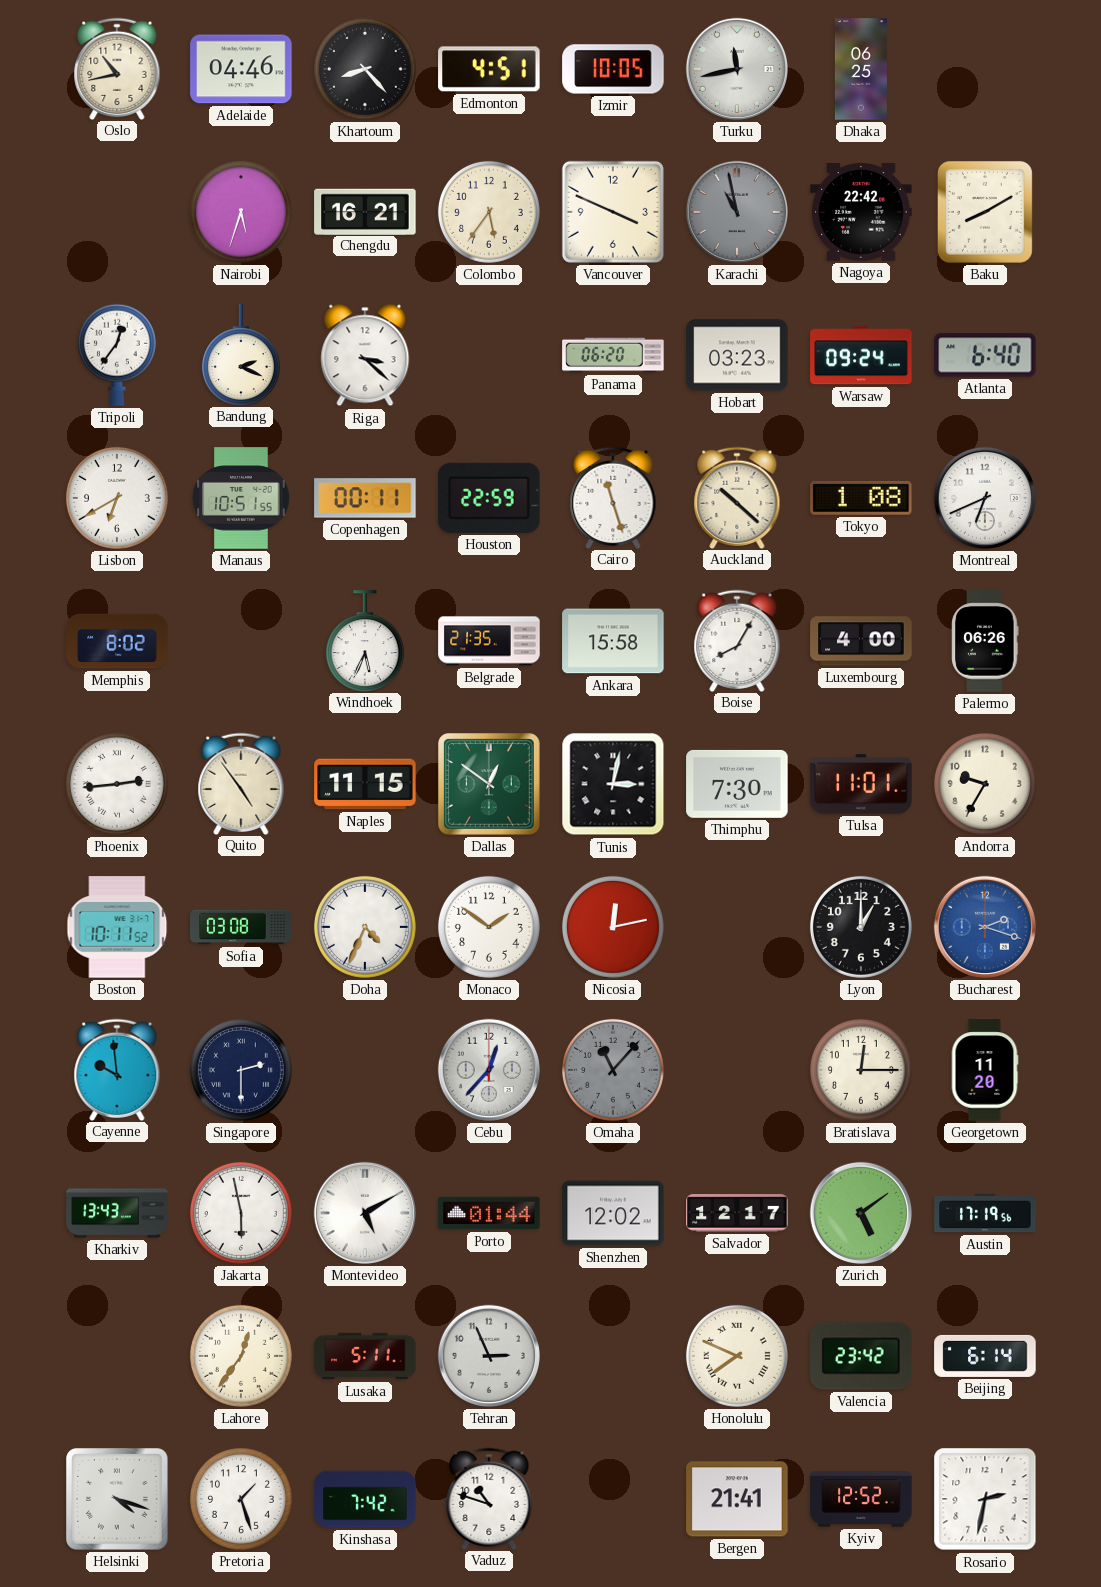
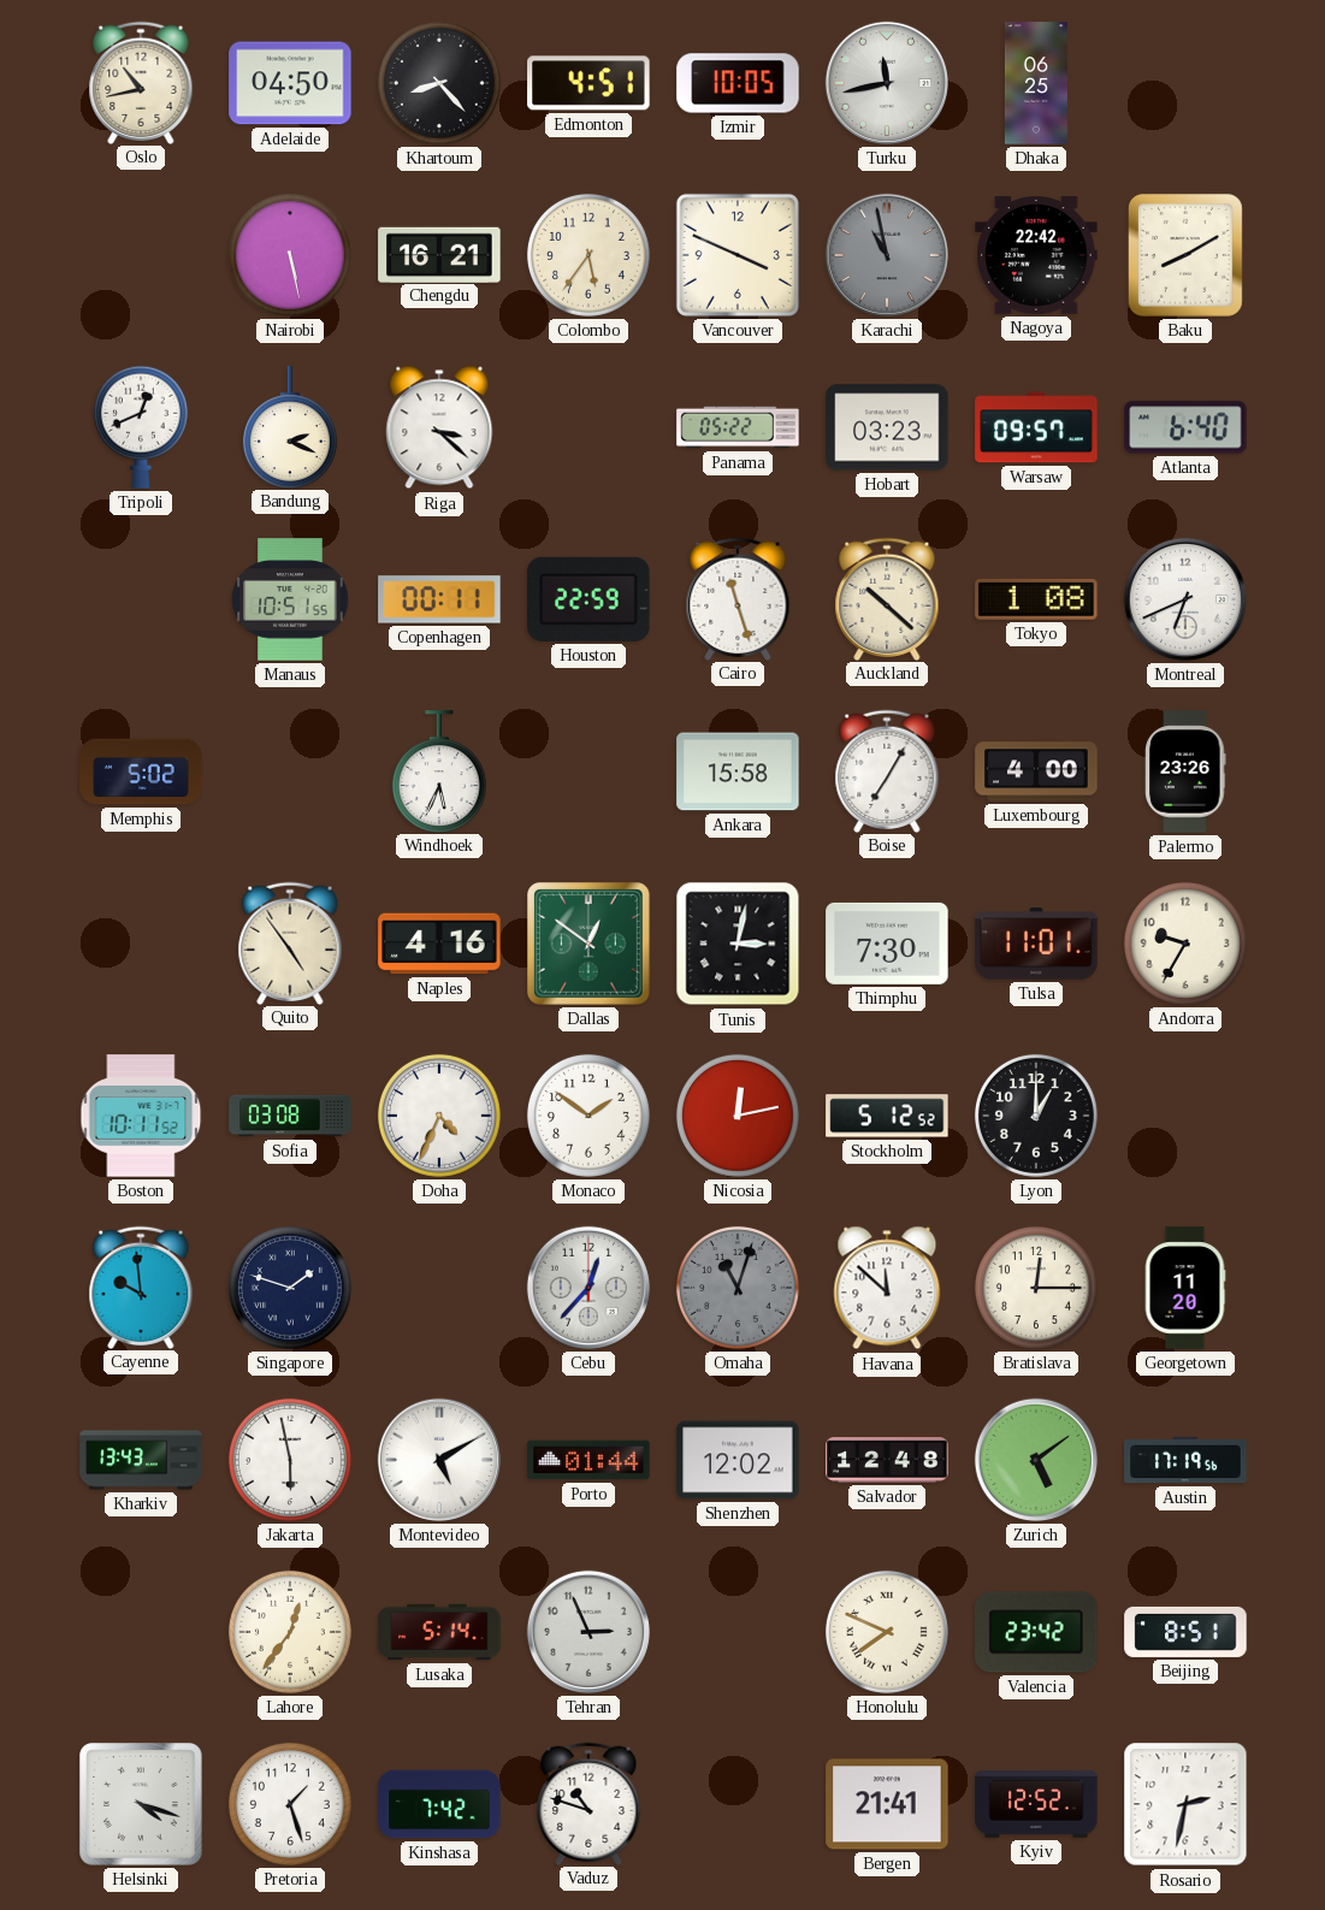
Adelaide: 04:46 -> 04:50 (290, 83)
Nairobi: 5:33 -> 5:28 (290, 255)
Tripoli: 12:36 -> 12:41 (141, 427)
Panama: 06:20 -> 05:22 (738, 427)
Warsaw: 09:24 -> 09:57 (1036, 427)
Lisbon: 6:40 -> none (117, 498)
Memphis: 8:02 -> 5:02 (141, 771)
Belgrade: 21:35 -> none (489, 641)
Boise: 8:05 -> 7:05 (887, 770)
Palermo: 06:26 -> 23:26 (1185, 771)
Phoenix: 2:44 -> none (117, 784)
Naples: 11:15 -> 4:16 (439, 944)
Stockholm: none -> 5:12 (887, 1116)
Bucharest: 2:18 -> none (985, 927)
Singapore: 2:30 -> 1:48 (290, 1288)
Omaha: 11:07 -> 11:03 (738, 1288)
Havana: none -> 11:52 (887, 1288)
Salvador: 12:17 -> 12:48 (887, 1460)
Lusaka: 5:11 -> 5:14 (439, 1632)
Beijing: 6:14 -> 8:51 (1185, 1632)
